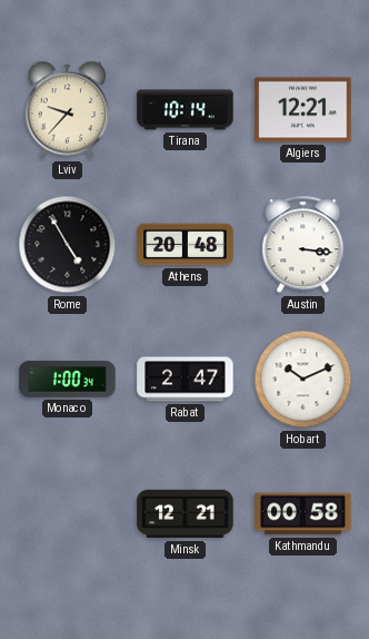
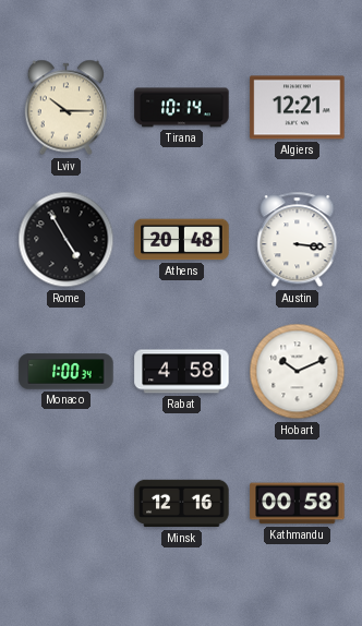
Lviv: 9:37 -> 10:15 (65, 108)
Rabat: 2:47 -> 4:58 (182, 372)
Minsk: 12:21 -> 12:16 (182, 504)
